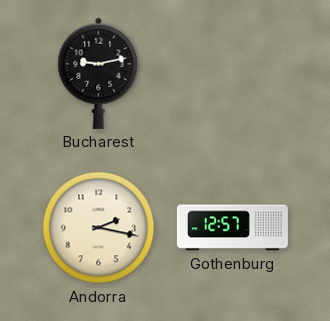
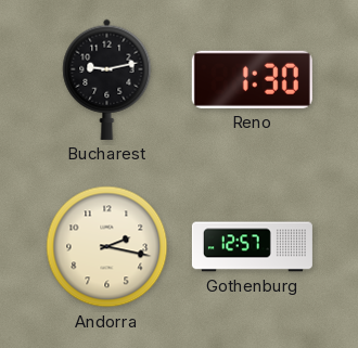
Reno: none -> 1:30 (252, 79)
